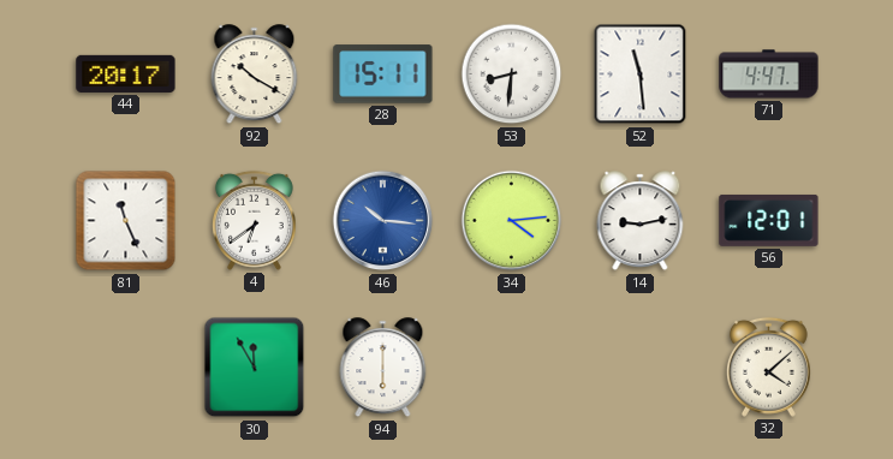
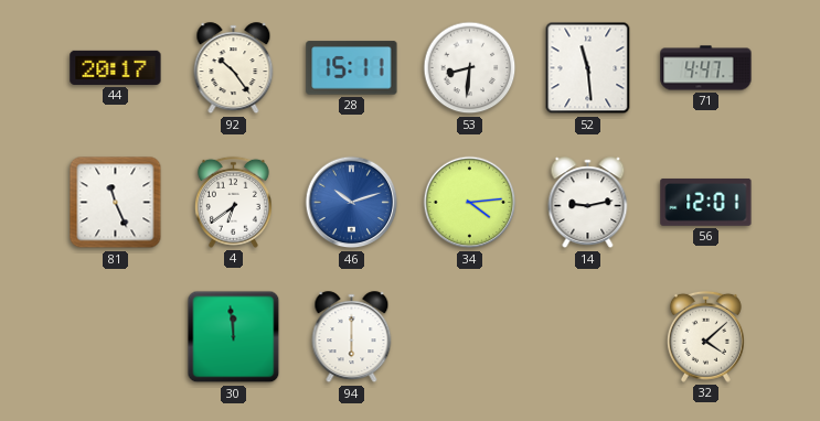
92: 10:20 -> 10:24 (234, 68)
46: 10:16 -> 10:12 (352, 203)
30: 11:55 -> 11:59 (234, 337)
